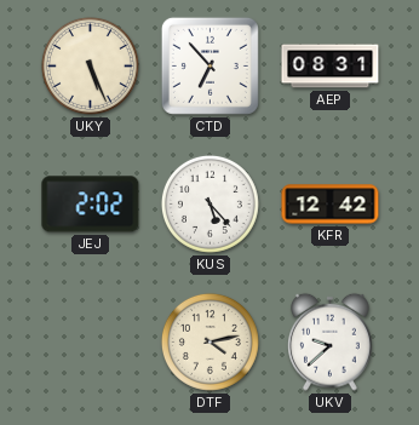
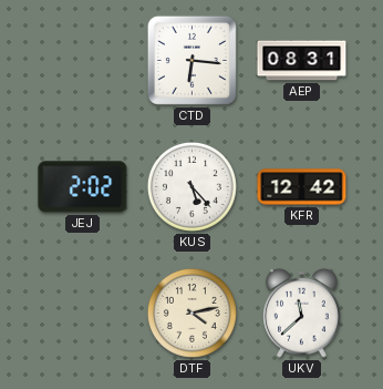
UKY: 5:26 -> none (90, 65)
CTD: 6:53 -> 6:16 (191, 60)
UKV: 9:38 -> 11:38 (302, 313)
